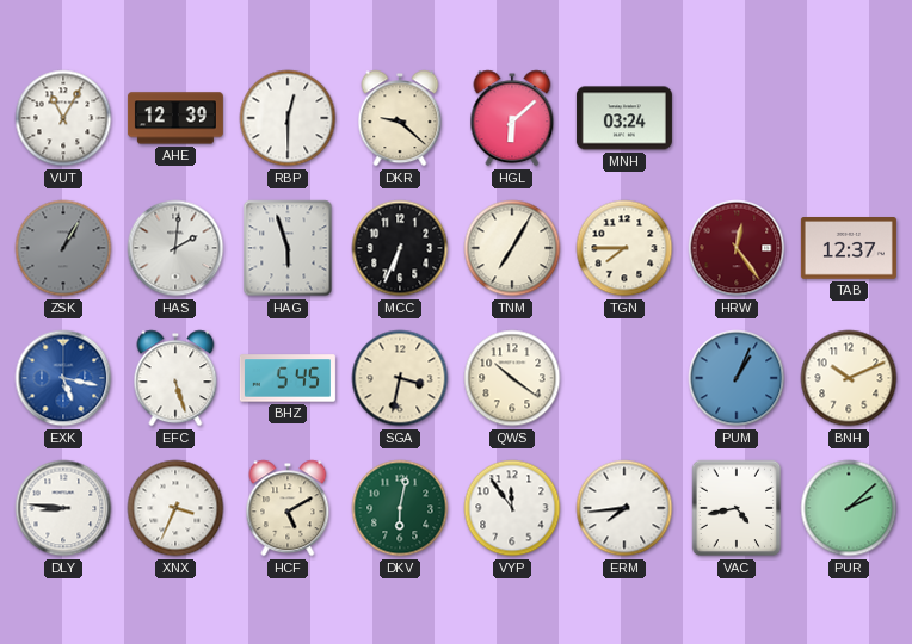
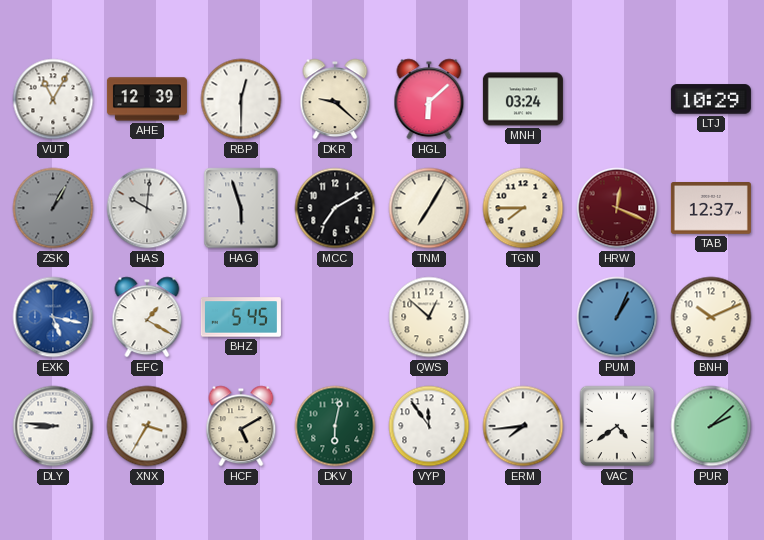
LTJ: none -> 10:29 (711, 99)
HAS: 2:01 -> 10:01 (147, 208)
MCC: 6:34 -> 7:10 (335, 208)
HRW: 12:24 -> 12:19 (617, 208)
EFC: 5:27 -> 1:20 (147, 317)
SGA: 3:32 -> none (400, 378)
QWS: 10:21 -> 12:52 (429, 317)
XNX: 3:34 -> 3:35 (147, 426)
VAC: 4:43 -> 4:39 (617, 426)
